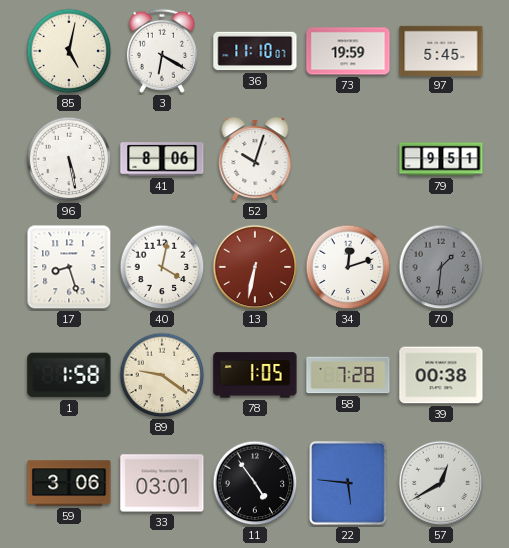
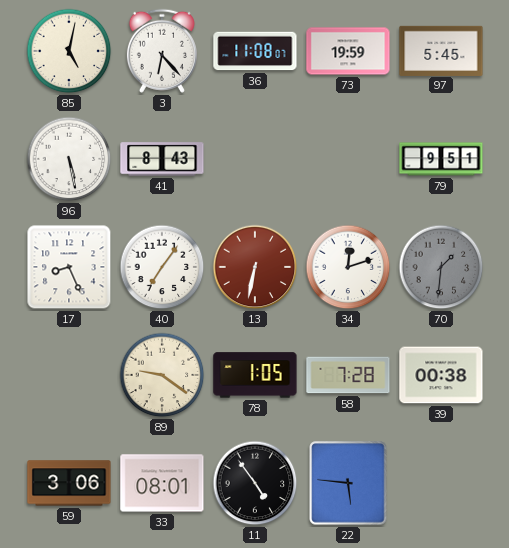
3: 6:20 -> 6:23 (162, 51)
36: 11:10 -> 11:08 (255, 51)
41: 8:06 -> 8:43 (162, 159)
52: 10:03 -> none (255, 160)
17: 8:27 -> 8:26 (69, 267)
40: 4:02 -> 7:06 (162, 267)
1: 1:58 -> none (69, 375)
33: 03:01 -> 08:01 (162, 483)
57: 12:40 -> none (441, 483)
